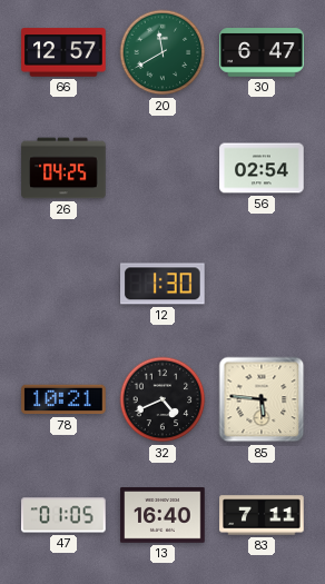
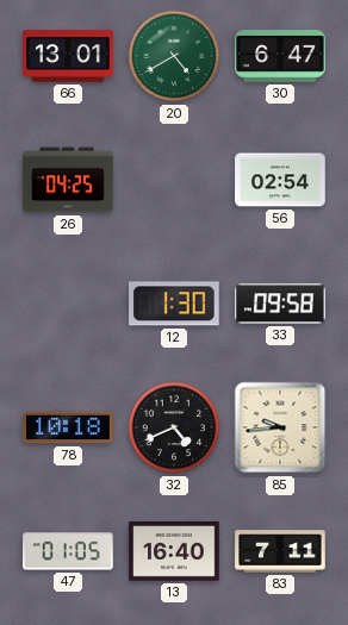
66: 12:57 -> 13:01 (68, 56)
20: 11:40 -> 4:40 (174, 56)
33: none -> 09:58 (280, 304)
78: 10:21 -> 10:18 (68, 427)
85: 5:46 -> 9:44 (280, 427)
